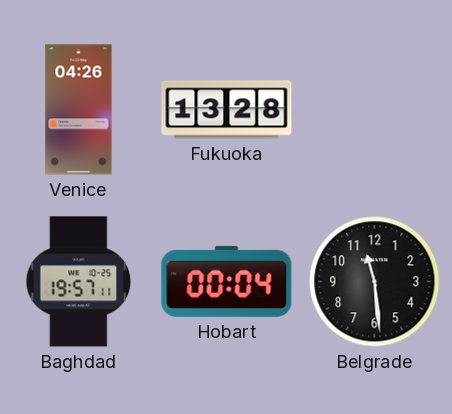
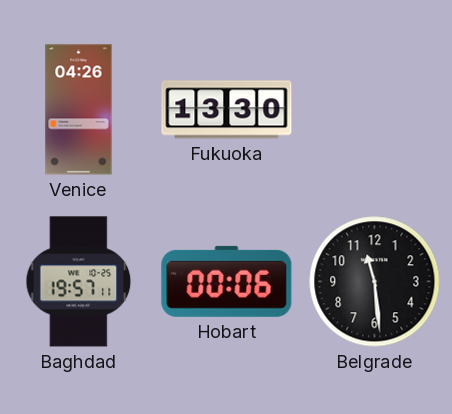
Fukuoka: 13:28 -> 13:30 (227, 110)
Hobart: 00:04 -> 00:06 (227, 281)
